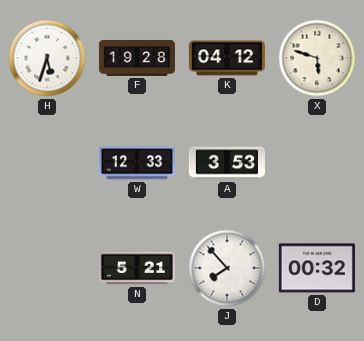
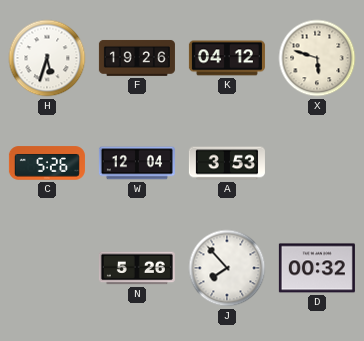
F: 19:28 -> 19:26 (137, 58)
C: none -> 5:26 (47, 163)
W: 12:33 -> 12:04 (137, 163)
N: 5:21 -> 5:26 (137, 268)
